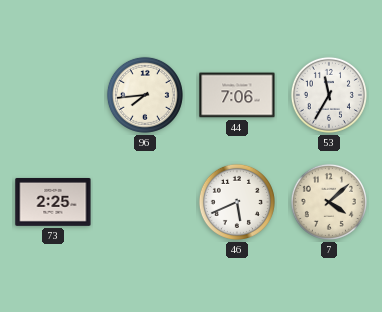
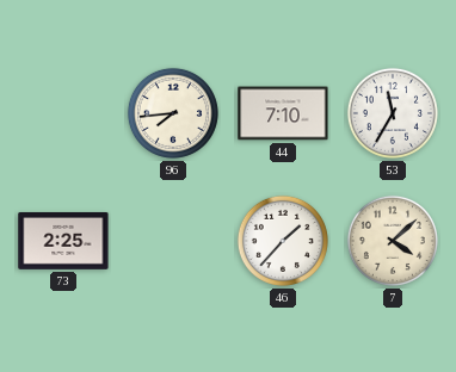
44: 7:06 -> 7:10 (283, 113)
46: 5:41 -> 1:37 (283, 241)
